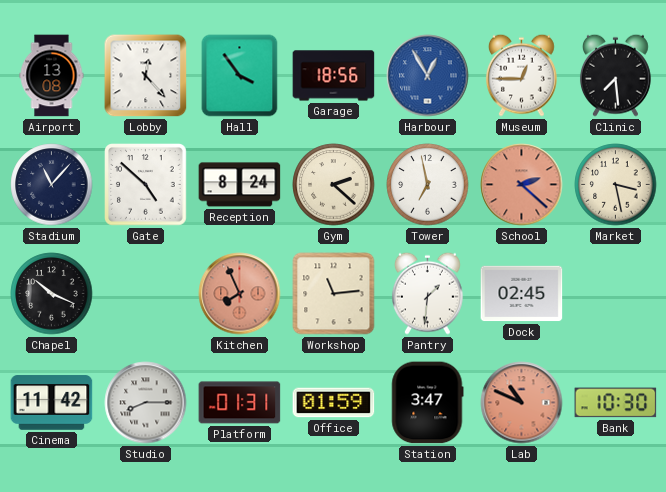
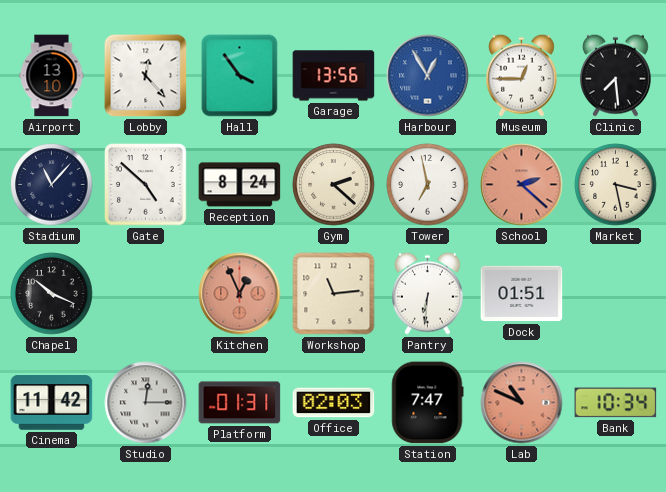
Airport: 13:08 -> 13:10 (52, 76)
Garage: 18:56 -> 13:56 (334, 76)
Kitchen: 7:56 -> 12:56 (240, 294)
Pantry: 1:31 -> 6:31 (427, 293)
Dock: 02:45 -> 01:51 (522, 294)
Studio: 8:15 -> 12:15 (146, 403)
Office: 01:59 -> 02:03 (334, 403)
Station: 3:47 -> 7:47 (428, 403)
Bank: 10:30 -> 10:34 (616, 403)
